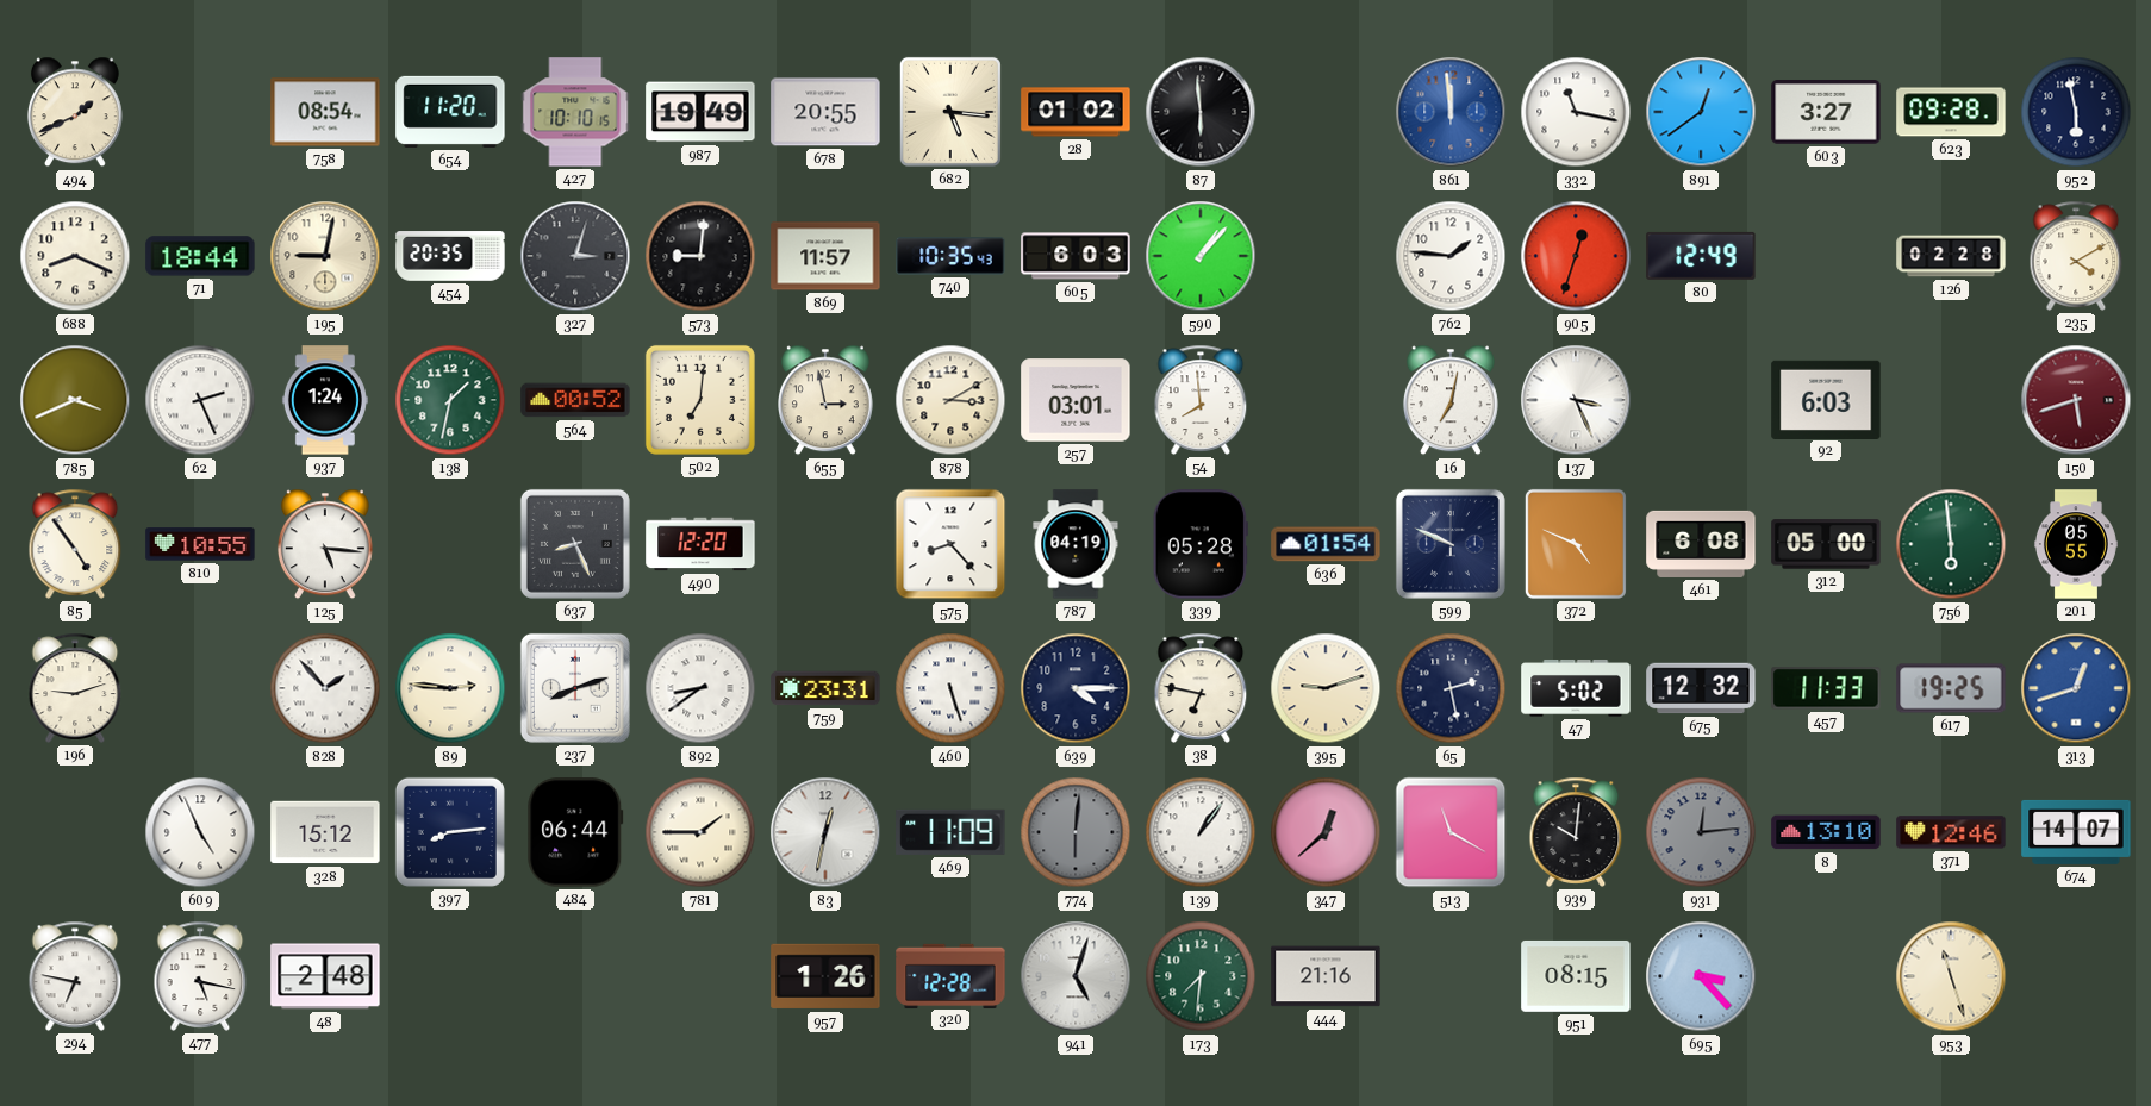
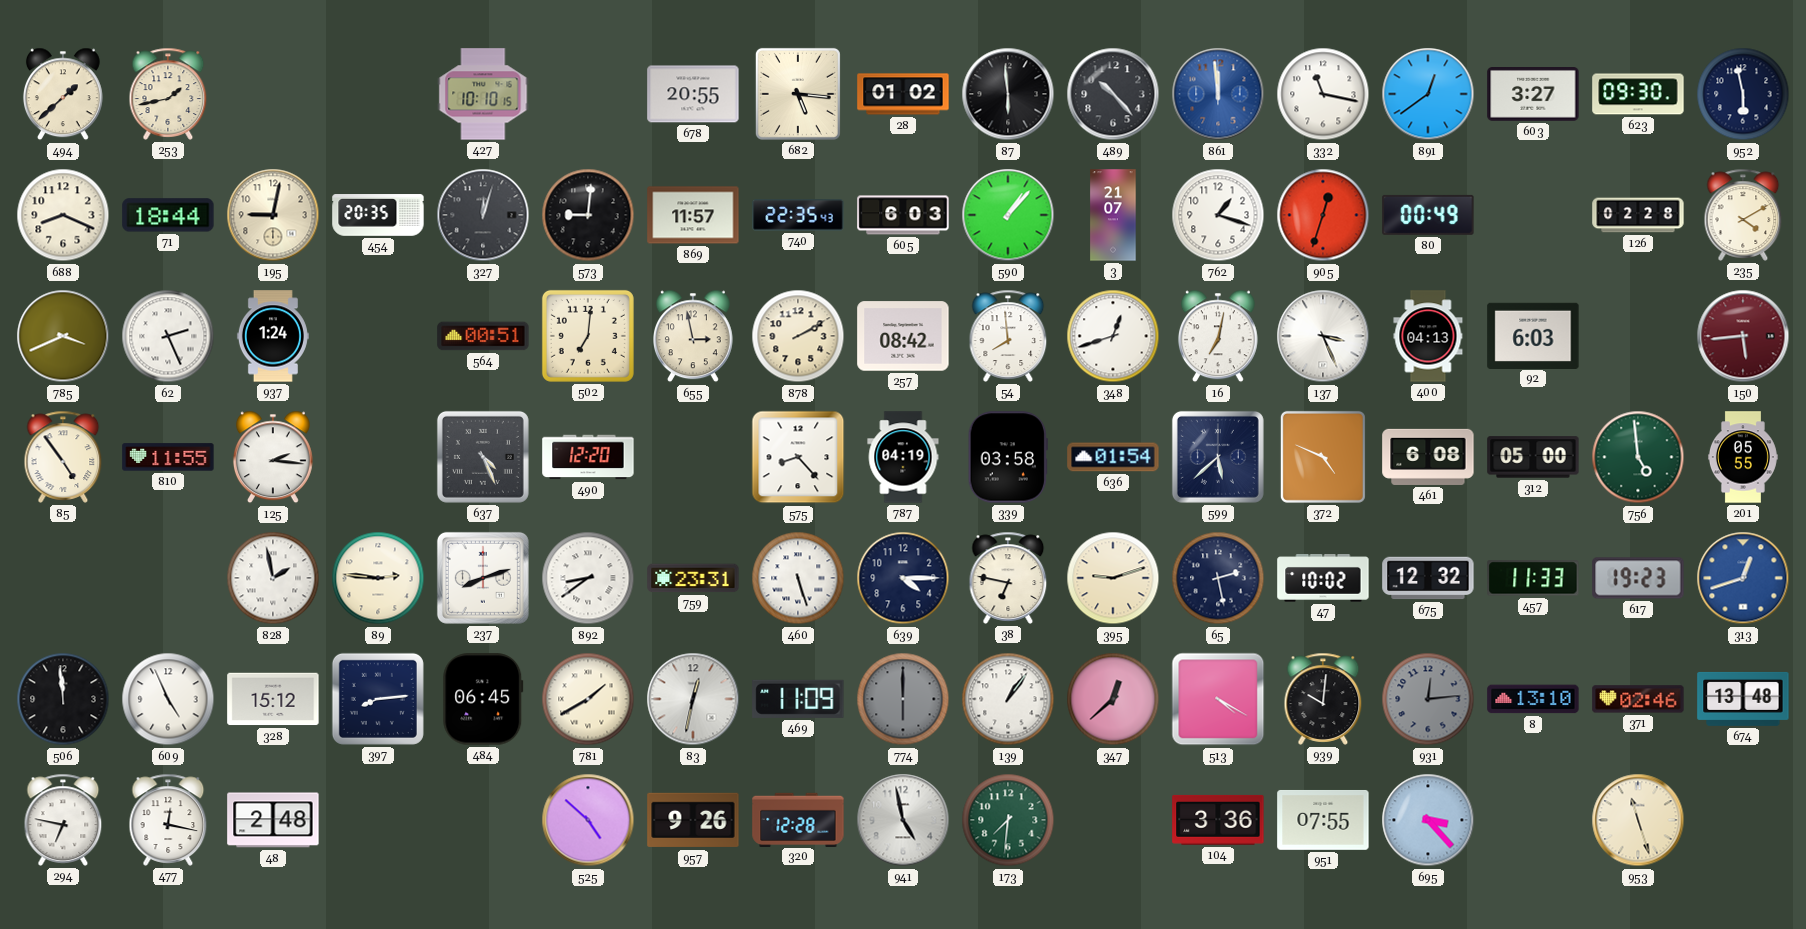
494: 1:41 -> 1:38 (63, 94)
253: none -> 1:43 (168, 94)
758: 08:54 -> none (325, 112)
654: 11:20 -> none (450, 112)
987: 19:49 -> none (700, 112)
489: none -> 10:23 (1113, 94)
623: 09:28 -> 09:30 (1638, 94)
327: 3:03 -> 12:03 (483, 215)
740: 10:35 -> 22:35 (798, 215)
3: none -> 21:07 (1113, 215)
762: 1:46 -> 1:18 (1218, 215)
80: 12:49 -> 00:49 (1428, 215)
138: 1:32 -> none (450, 400)
564: 00:52 -> 00:51 (483, 336)
878: 3:10 -> 2:10 (798, 336)
257: 03:01 -> 08:42 (903, 336)
348: none -> 12:42 (1113, 336)
400: none -> 04:13 (1428, 336)
150: 5:42 -> 5:44 (1743, 336)
810: 10:55 -> 11:55 (168, 457)
125: 5:16 -> 2:16 (273, 457)
637: 8:26 -> 4:26 (483, 457)
339: 05:28 -> 03:58 (1008, 457)
599: 9:49 -> 5:38 (1218, 457)
756: 5:59 -> 4:59 (1638, 457)
196: 9:12 -> none (75, 688)
828: 1:53 -> 1:58 (273, 578)
47: 5:02 -> 10:02 (1323, 579)
617: 19:25 -> 19:23 (1638, 578)
506: none -> 11:59 (63, 699)
484: 06:44 -> 06:45 (483, 699)
781: 1:45 -> 1:40 (588, 699)
774: 6:01 -> 6:00 (903, 699)
513: 11:20 -> 4:20 (1218, 699)
371: 12:46 -> 02:46 (1638, 699)
674: 14:07 -> 13:48 (1743, 699)
477: 5:17 -> 12:17 (168, 820)
525: none -> 4:52 (588, 820)
957: 1:26 -> 9:26 (693, 820)
941: 5:03 -> 4:58 (903, 820)
444: 21:16 -> none (1326, 976)
104: none -> 3:36 (1218, 820)
951: 08:15 -> 07:55 (1323, 820)
